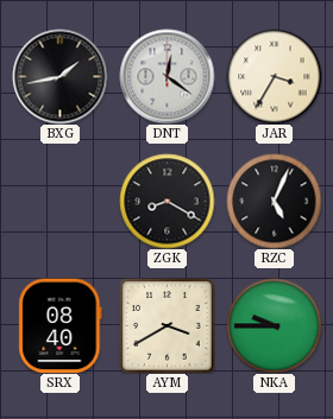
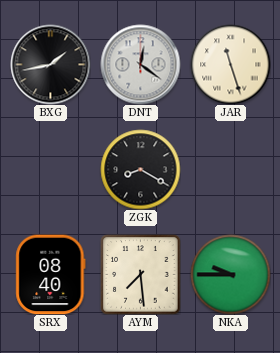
JAR: 3:35 -> 11:27 (230, 64)
RZC: 5:04 -> none (274, 201)
AYM: 3:40 -> 7:29 (140, 274)
